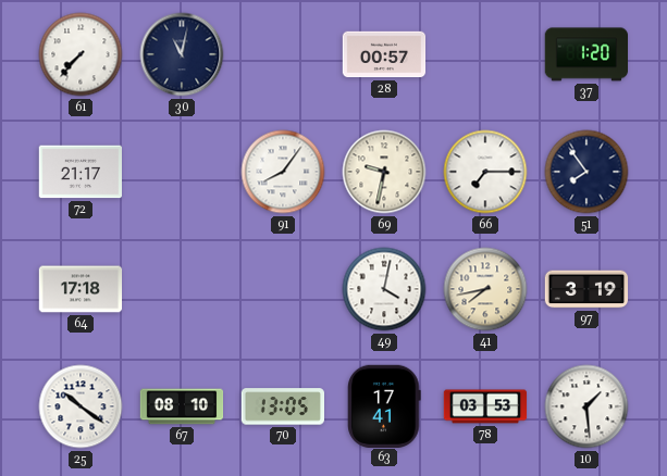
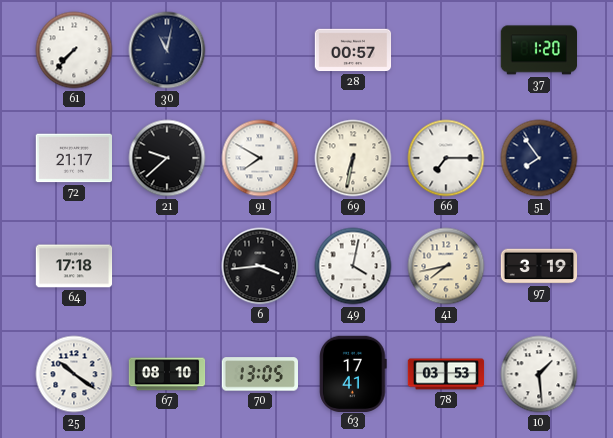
21: none -> 9:38 (167, 158)
91: 8:06 -> 7:50 (260, 158)
69: 9:32 -> 6:32 (353, 158)
6: none -> 3:44 (260, 266)
